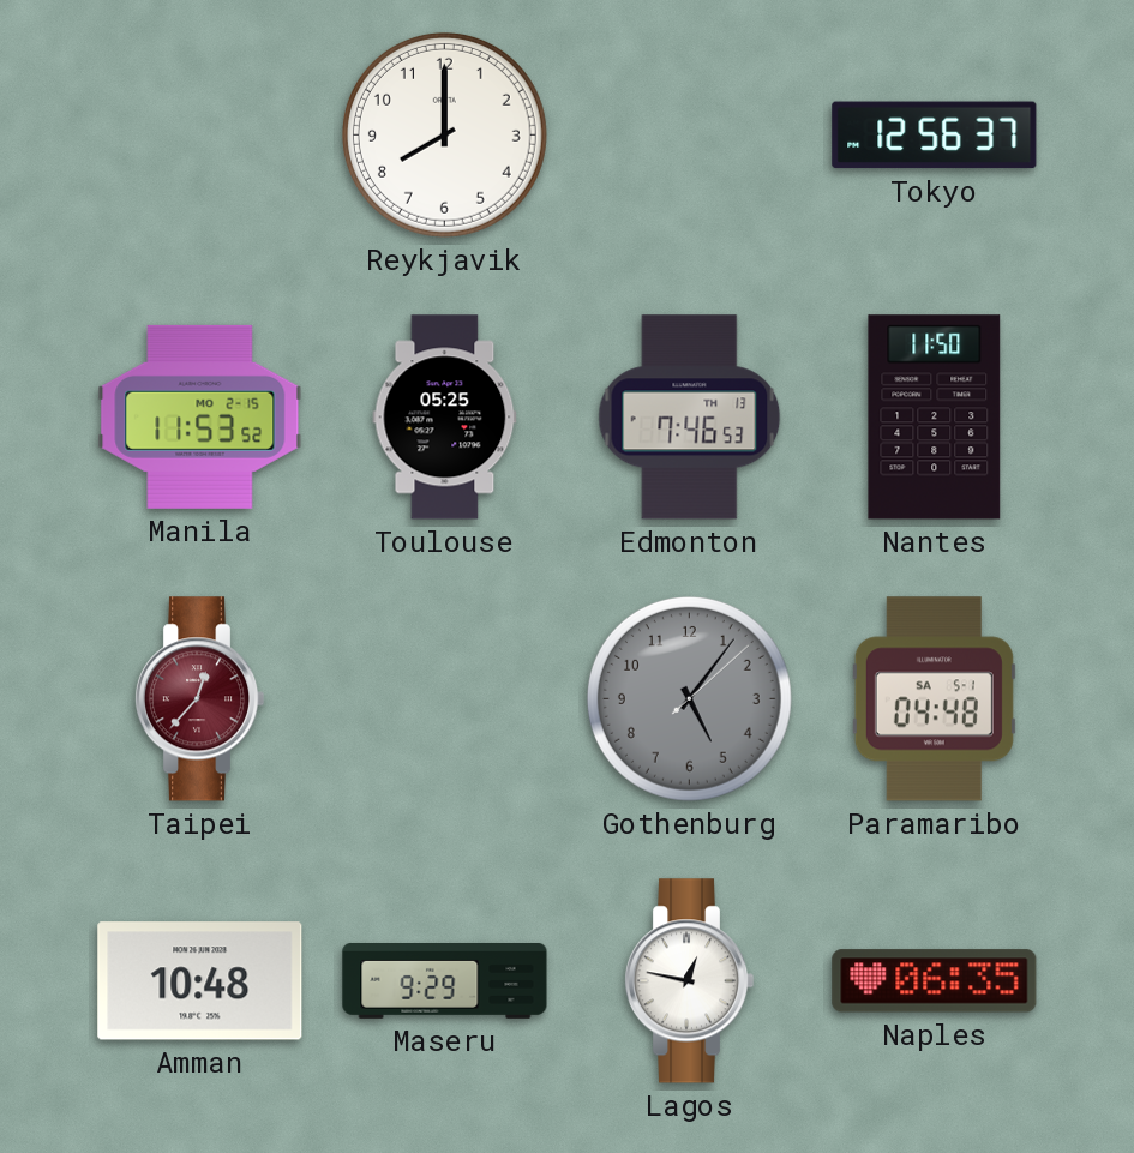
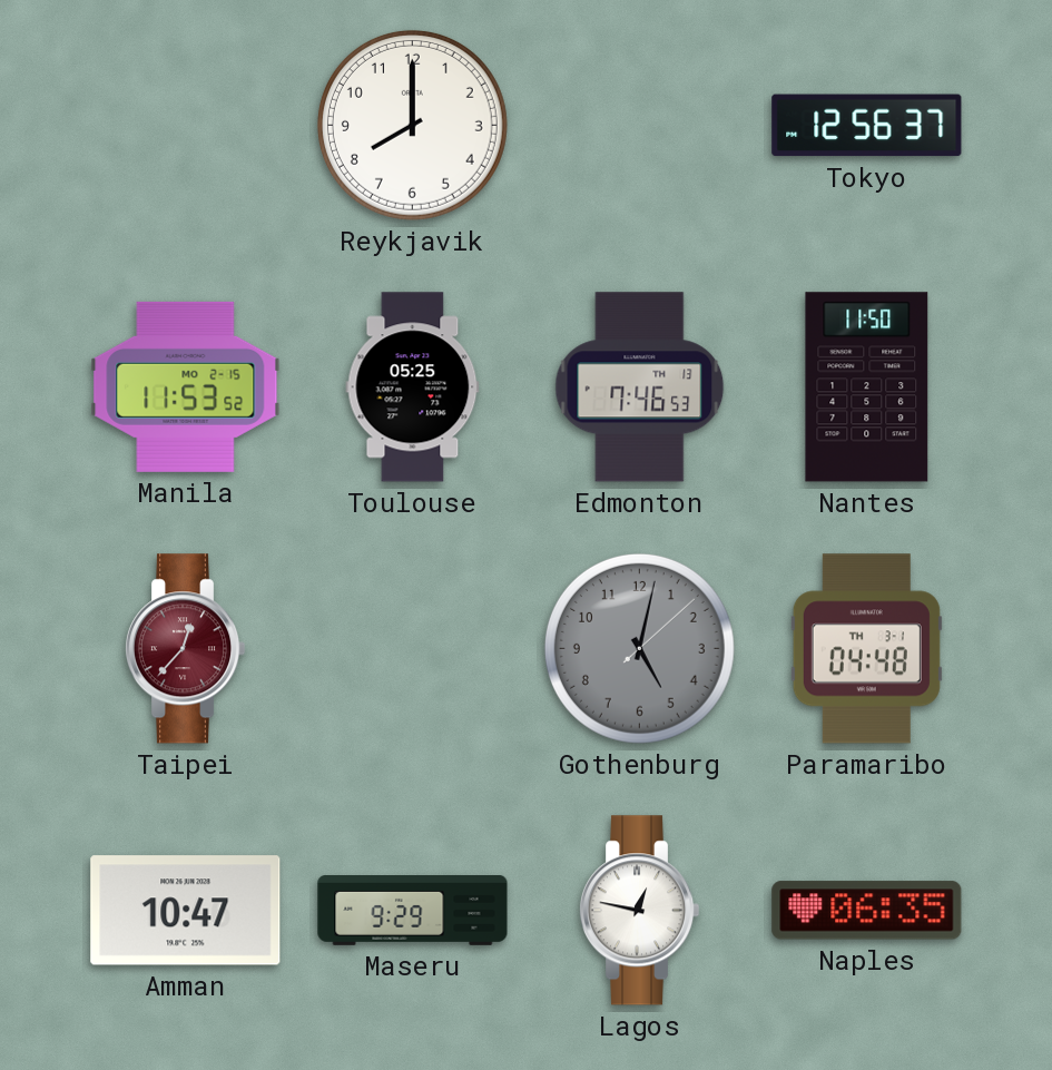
Gothenburg: 5:06 -> 5:02 (639, 648)
Paramaribo date: SA 5-1 -> TH 3-1 (866, 649)
Amman: 10:48 -> 10:47 (186, 911)
